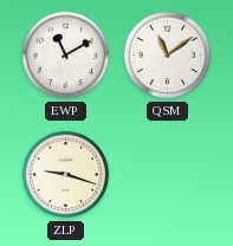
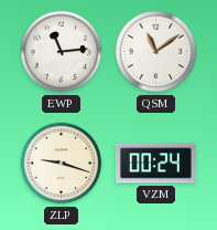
EWP: 11:10 -> 11:14 (62, 52)
VZM: none -> 00:24 (155, 164)
